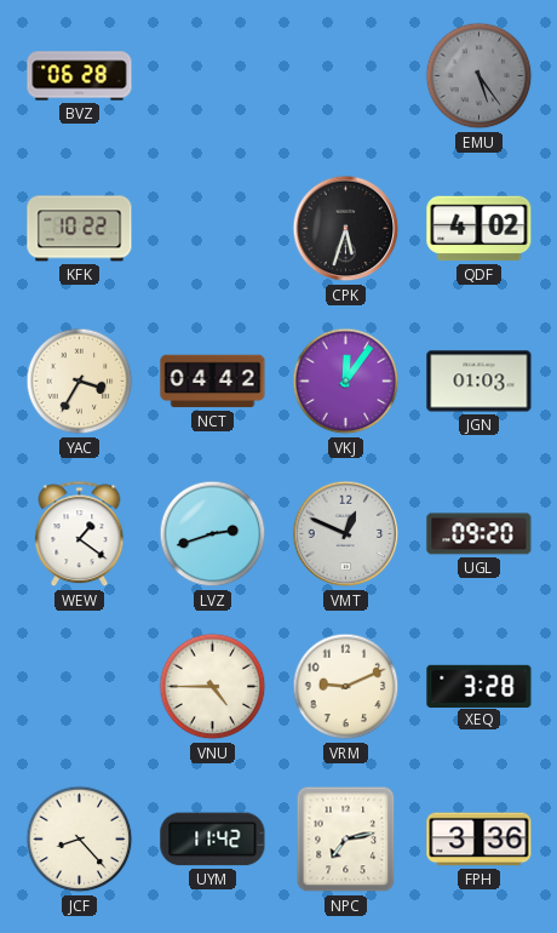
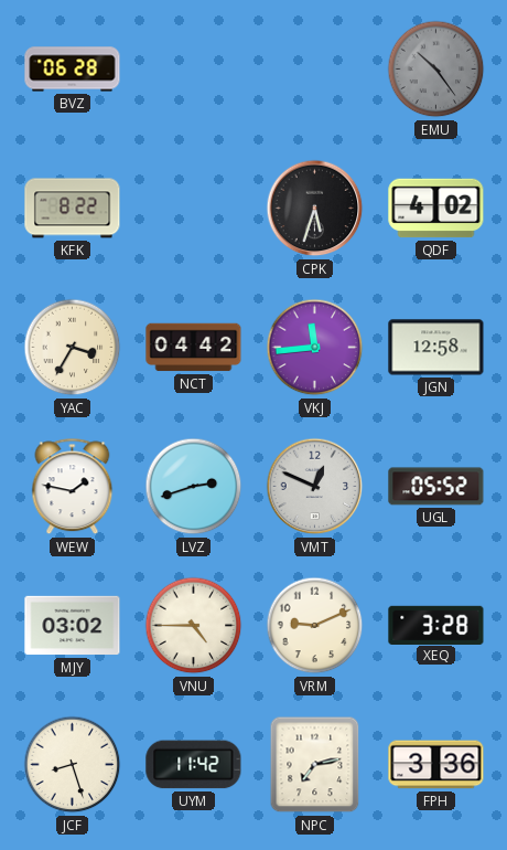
EMU: 5:24 -> 10:24 (436, 70)
KFK: 10:22 -> 8:22 (73, 209)
VKJ: 12:06 -> 11:44 (315, 348)
JGN: 01:03 -> 12:58 (436, 348)
WEW: 1:21 -> 1:47 (73, 487)
UGL: 09:20 -> 05:52 (436, 487)
MJY: none -> 03:02 (73, 626)
JCF: 8:23 -> 8:27 (73, 765)
